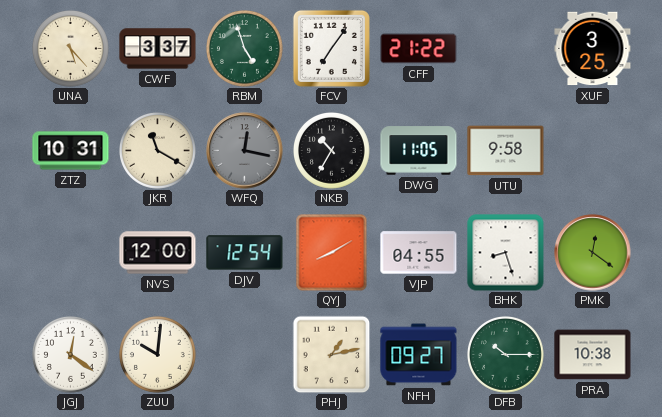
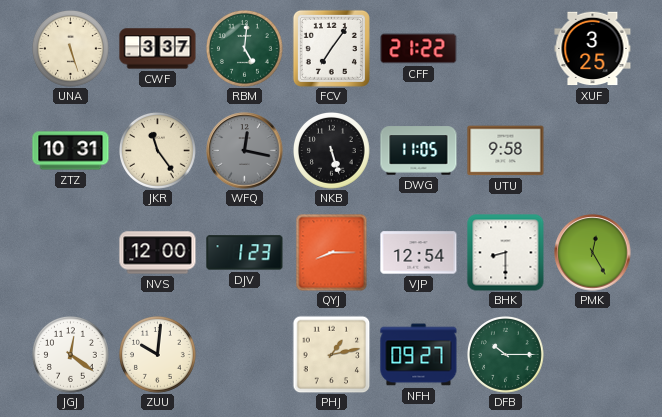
UNA: 5:23 -> 5:27 (71, 49)
RBM: 4:57 -> 5:01 (245, 49)
JKR: 11:20 -> 11:24 (158, 151)
NKB: 10:35 -> 5:27 (332, 151)
DJV: 12:54 -> 1:23 (245, 253)
QYJ: 8:10 -> 8:15 (332, 252)
VJP: 04:55 -> 12:54 (419, 253)
BHK: 8:27 -> 8:30 (506, 253)
PMK: 12:21 -> 12:25 (593, 253)
PRA: 10:38 -> none (593, 355)
